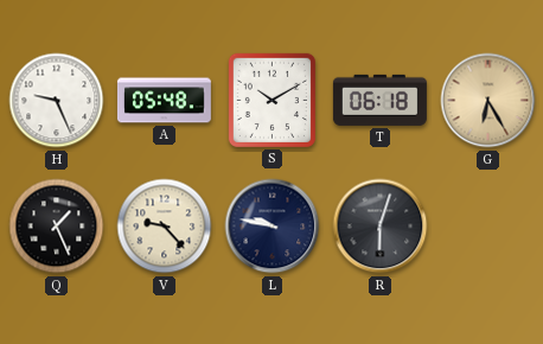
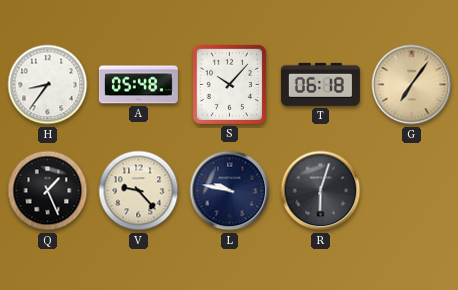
H: 9:26 -> 8:36 (48, 85)
S: 10:10 -> 10:07 (229, 84)
G: 6:25 -> 7:06 (412, 85)
